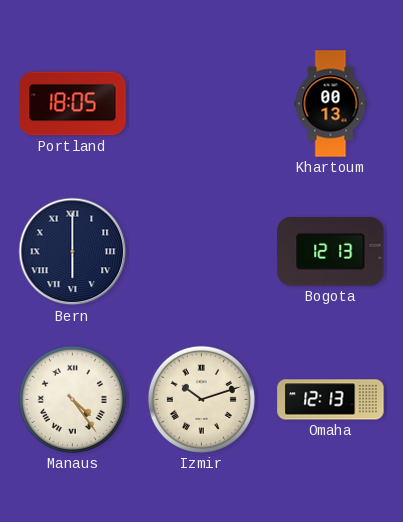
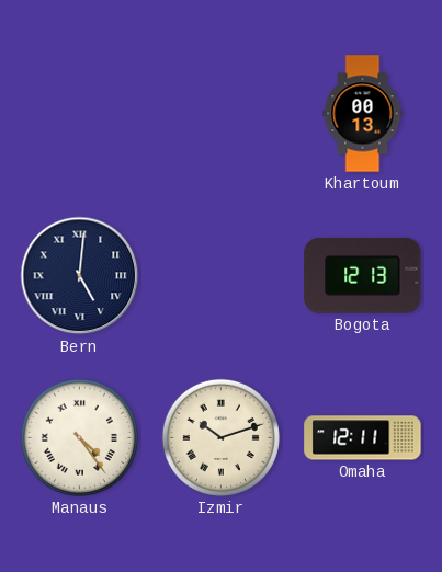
Portland: 18:05 -> none (73, 104)
Bern: 6:00 -> 5:01 (80, 276)
Omaha: 12:13 -> 12:11 (363, 438)
